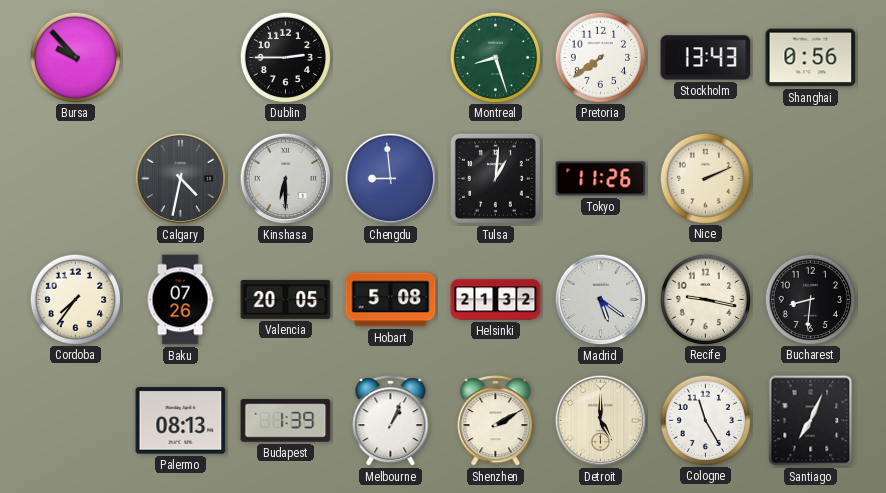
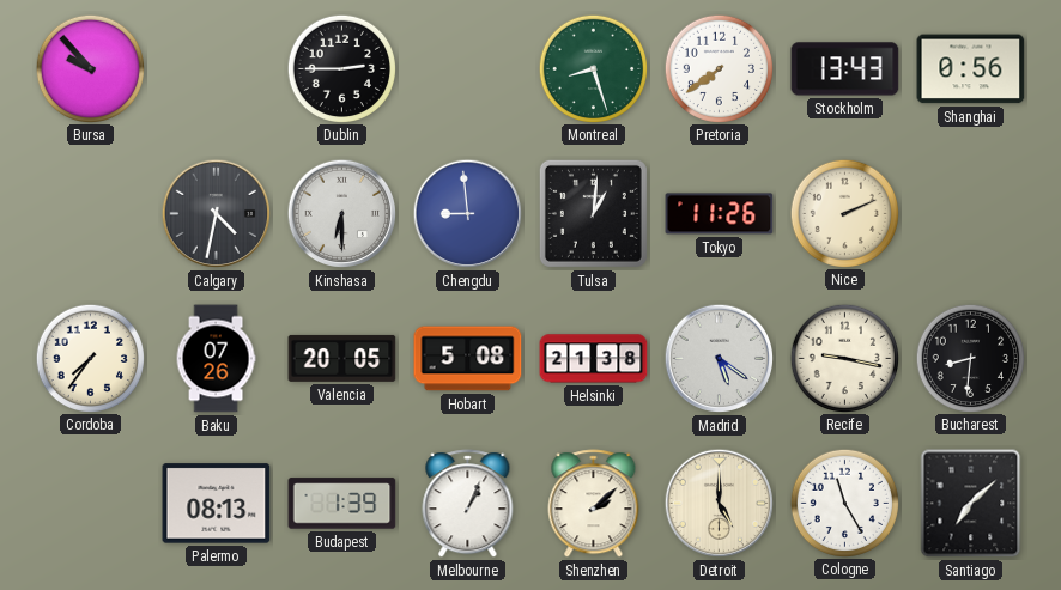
Helsinki: 21:32 -> 21:38 (594, 359)
Shenzhen: 2:10 -> 2:08 (594, 504)
Santiago: 7:04 -> 7:08 (971, 504)
